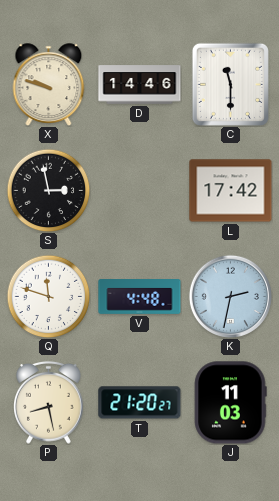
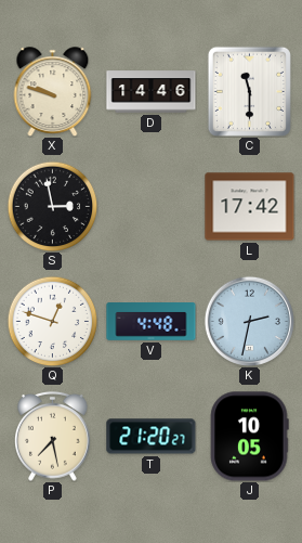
Q: 11:48 -> 12:48 (52, 321)
P: 8:28 -> 7:28 (53, 436)
J: 11:03 -> 10:05 (249, 437)
